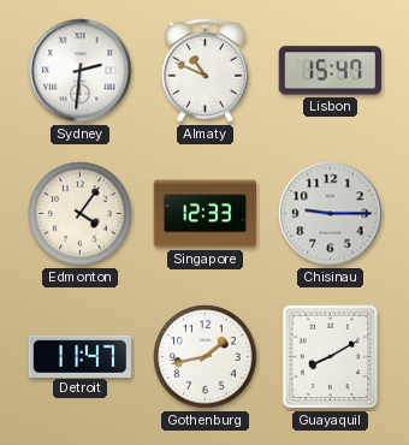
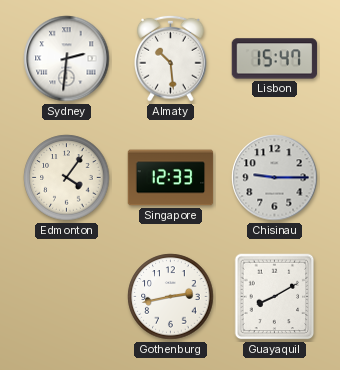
Almaty: 10:49 -> 10:29 (171, 58)
Detroit: 11:47 -> none (81, 356)
Gothenburg: 1:43 -> 2:43 (171, 297)
